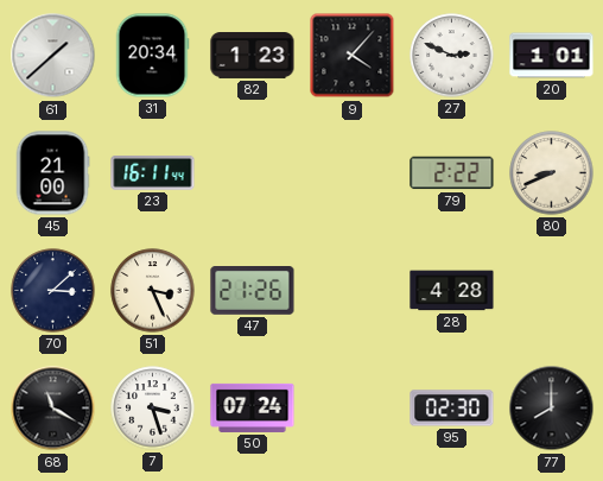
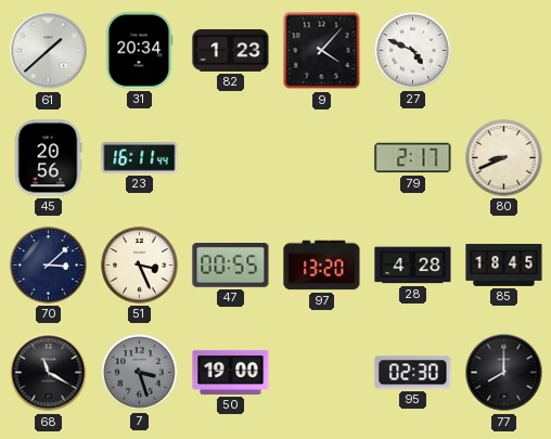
27: 2:49 -> 4:49 (413, 51)
20: 1:01 -> none (552, 56)
45: 21:00 -> 20:56 (48, 158)
79: 2:22 -> 2:17 (413, 158)
47: 21:26 -> 00:55 (231, 266)
97: none -> 13:20 (322, 266)
85: none -> 18:45 (504, 264)
7 dial: white -> grey (140, 373)
50: 07:24 -> 19:00 (231, 372)
